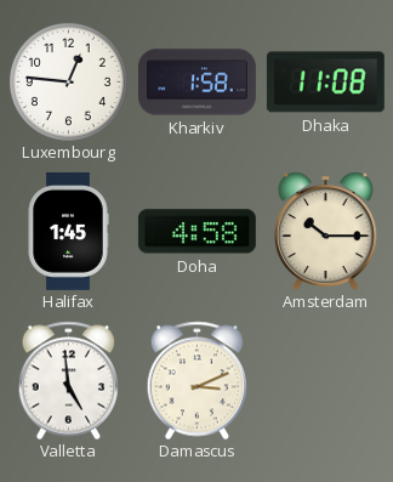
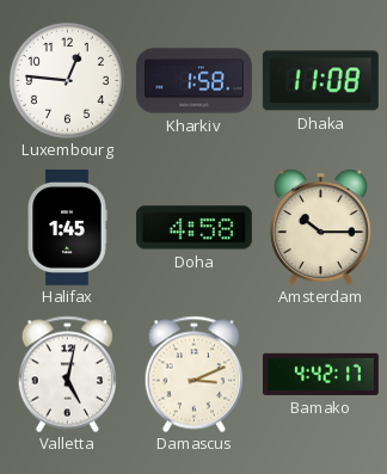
Valletta: 4:59 -> 5:02 (67, 374)
Bamako: none -> 4:42 (320, 374)
